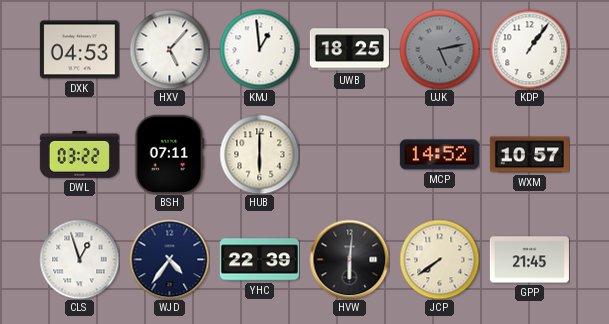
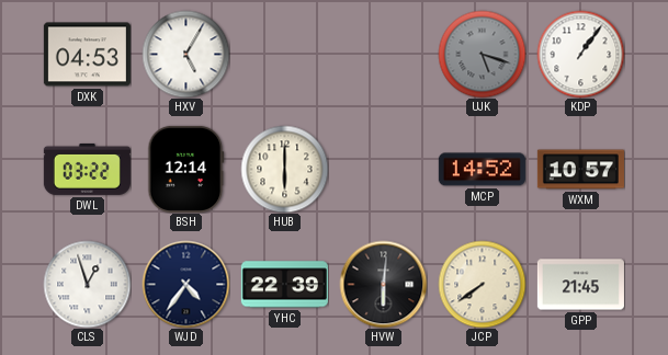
HXV: 5:07 -> 5:05 (185, 54)
KMJ: 12:59 -> none (259, 49)
UWB: 18:25 -> none (349, 50)
UJK: 5:13 -> 5:18 (482, 54)
BSH: 07:11 -> 12:14 (186, 169)
